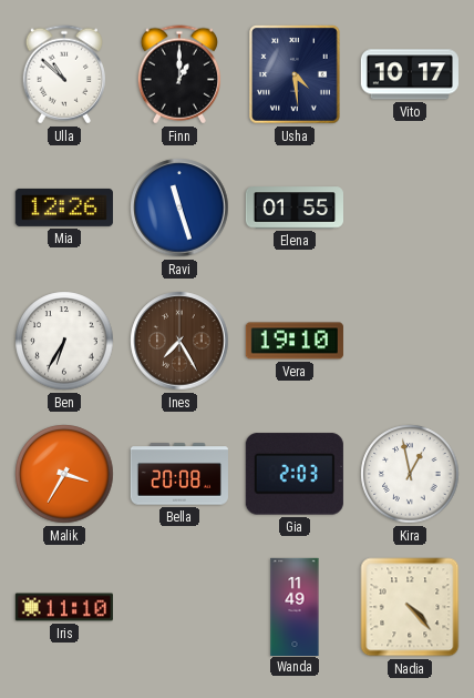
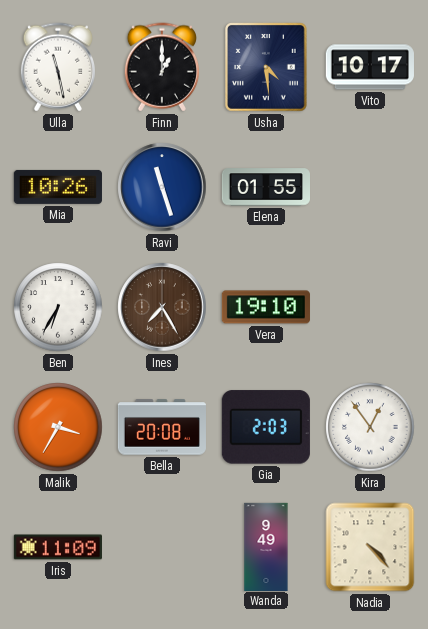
Ulla: 10:52 -> 11:28 (58, 67)
Mia: 12:26 -> 10:26 (58, 187)
Kira: 12:58 -> 12:54 (370, 427)
Iris: 11:10 -> 11:09 (58, 547)
Wanda: 11:49 -> 9:49 (266, 546)
